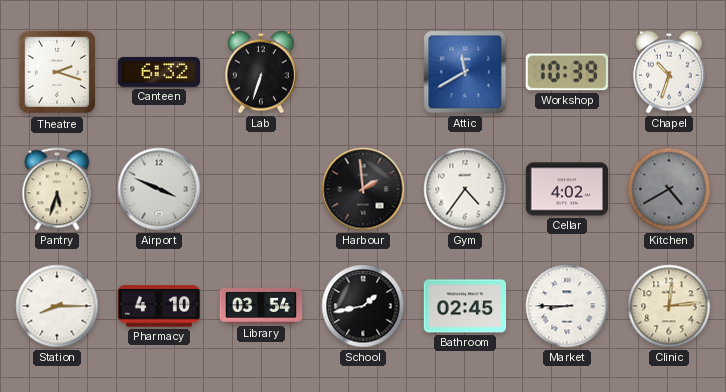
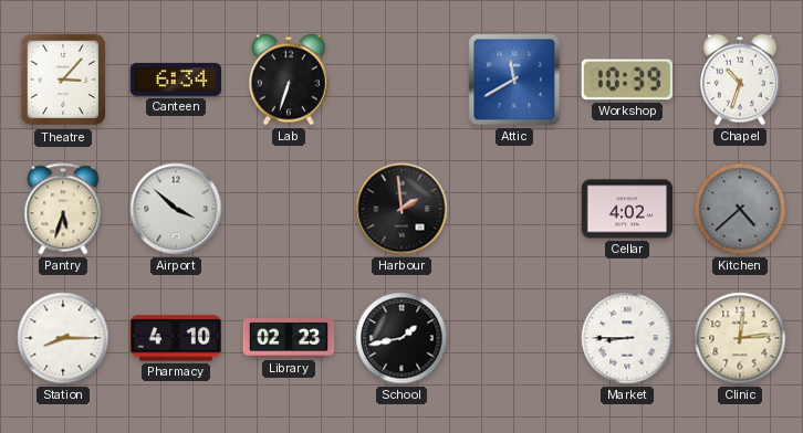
Theatre: 2:18 -> 3:07 (63, 80)
Canteen: 6:32 -> 6:34 (176, 80)
Airport: 3:49 -> 3:52 (176, 209)
Gym: 4:36 -> none (465, 189)
Kitchen: 4:40 -> 4:38 (740, 209)
Library: 03:54 -> 02:23 (289, 338)
Bathroom: 02:45 -> none (465, 306)
